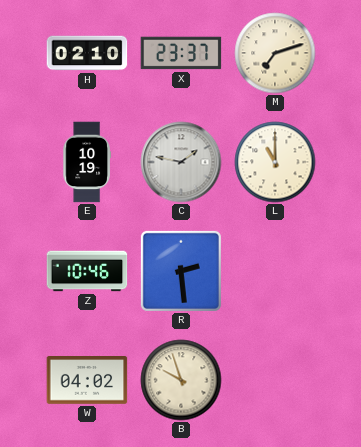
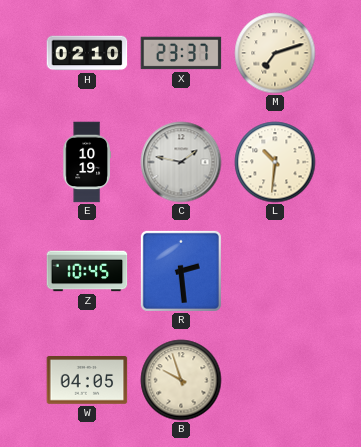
L: 11:00 -> 10:31 (275, 162)
Z: 10:46 -> 10:45 (87, 271)
W: 04:02 -> 04:05 (87, 381)
